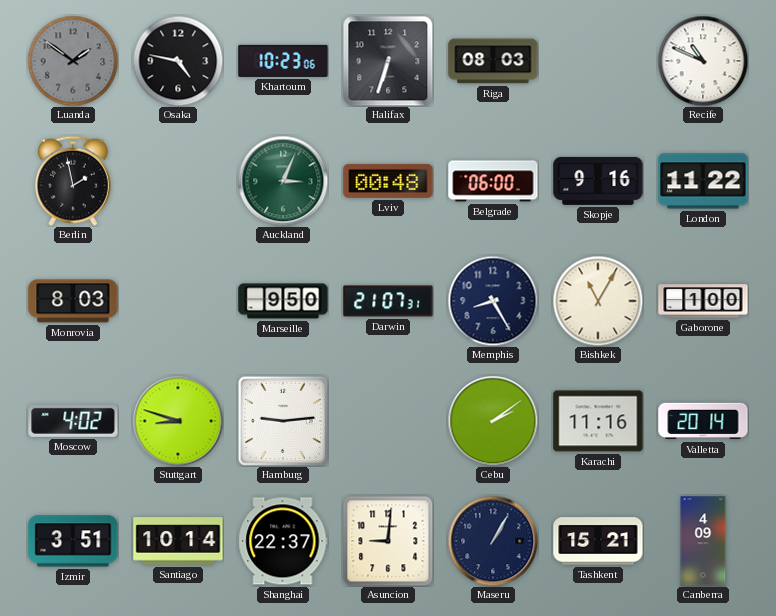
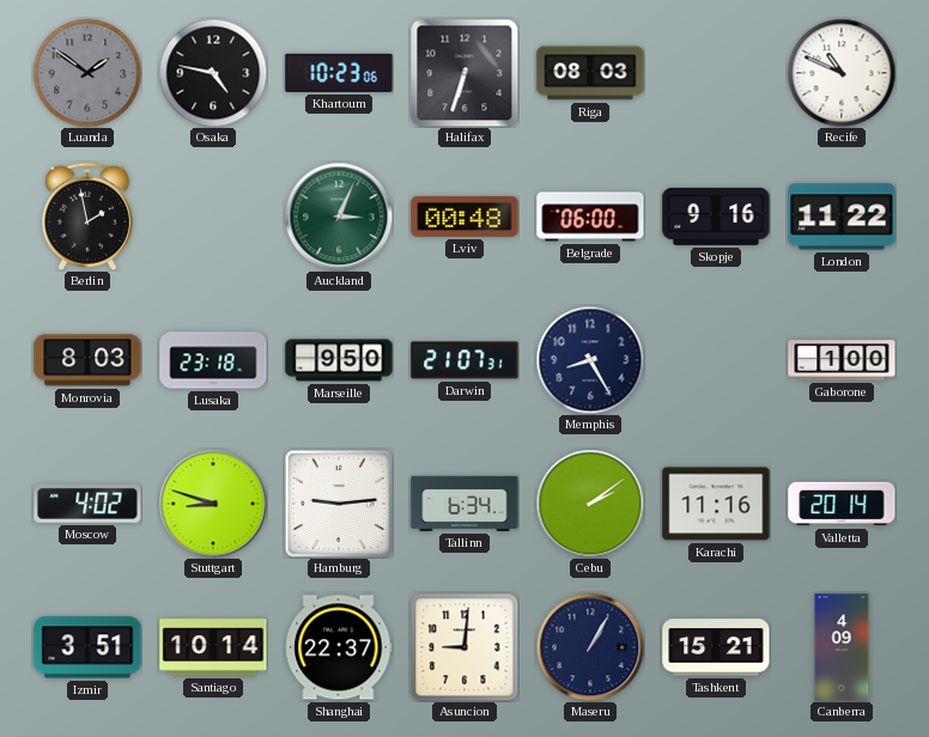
Lusaka: none -> 23:18 (213, 360)
Bishkek: 11:05 -> none (598, 301)
Tallinn: none -> 6:34 (464, 504)
